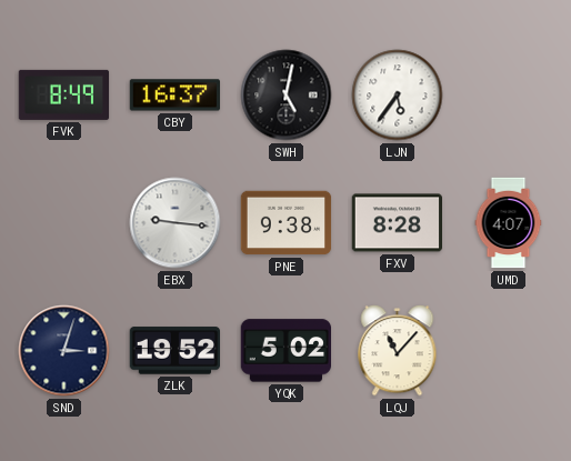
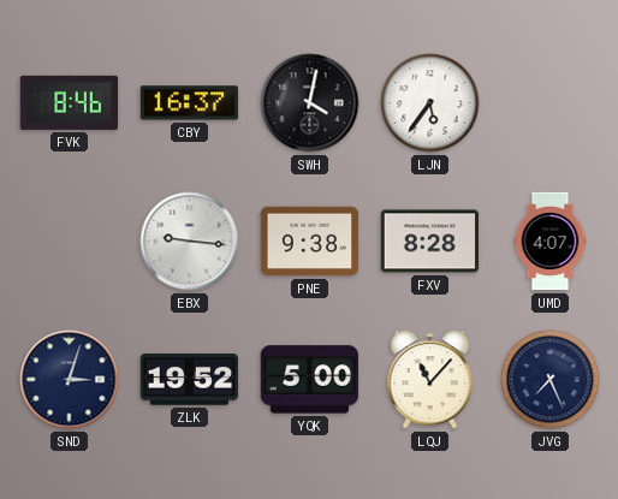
FVK: 8:49 -> 8:46 (70, 102)
SWH: 5:02 -> 4:02 (310, 103)
YQK: 5:02 -> 5:00 (309, 380)
JVG: none -> 7:26 (551, 380)
